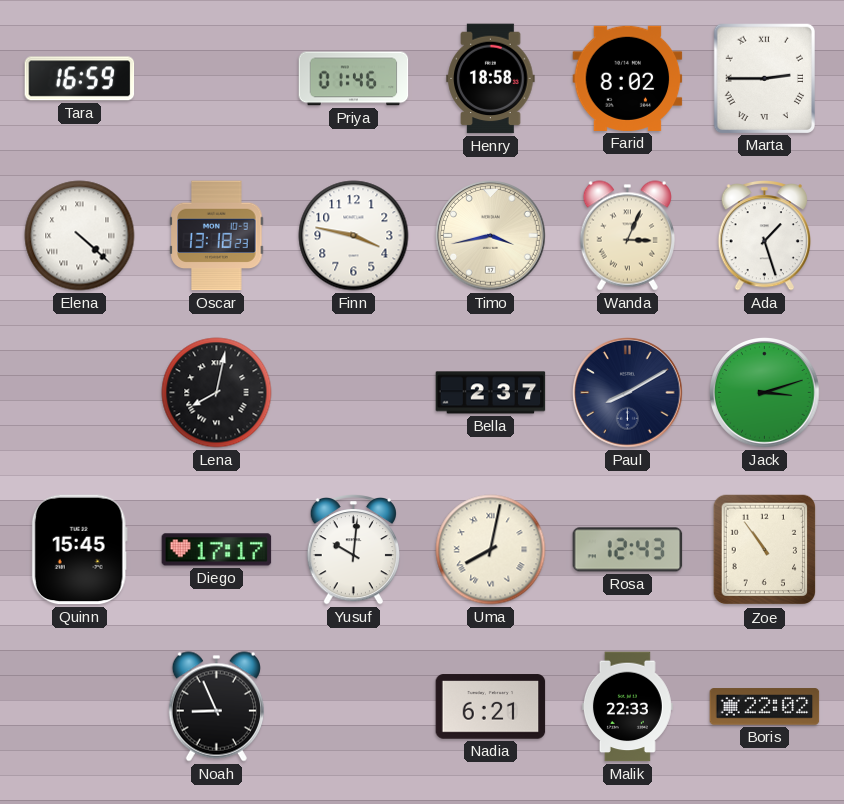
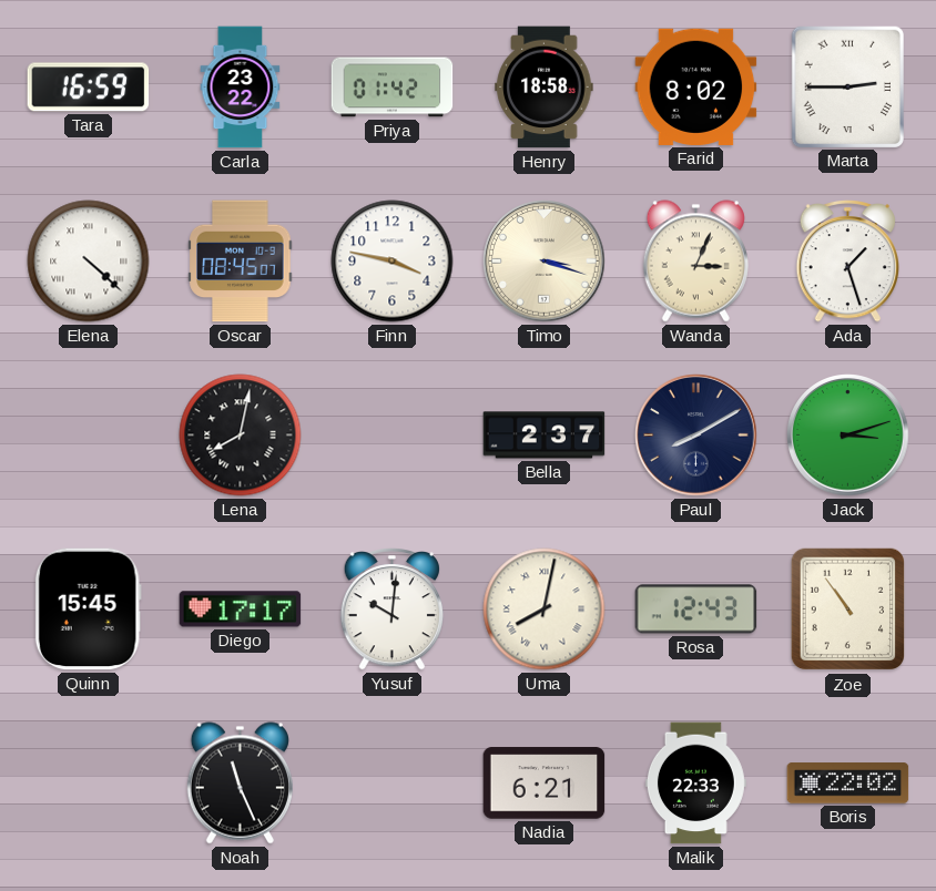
Carla: none -> 23:22 (241, 88)
Priya: 01:46 -> 01:42 (393, 88)
Oscar: 13:18 -> 08:45 (241, 262)
Timo: 3:43 -> 3:18 (545, 262)
Noah: 8:56 -> 11:26 (240, 784)
